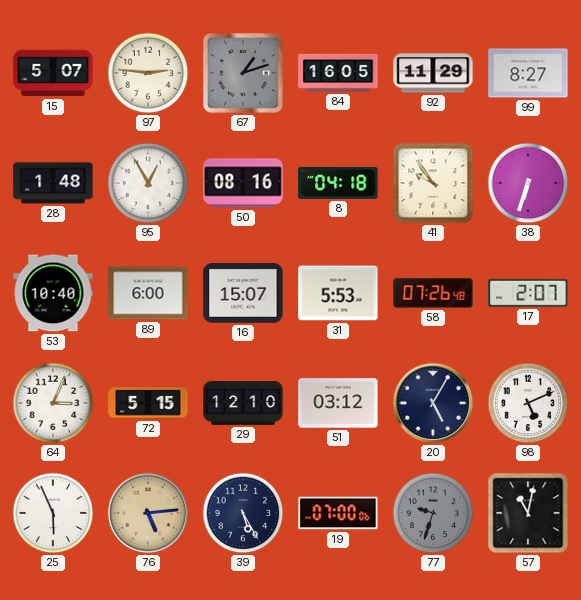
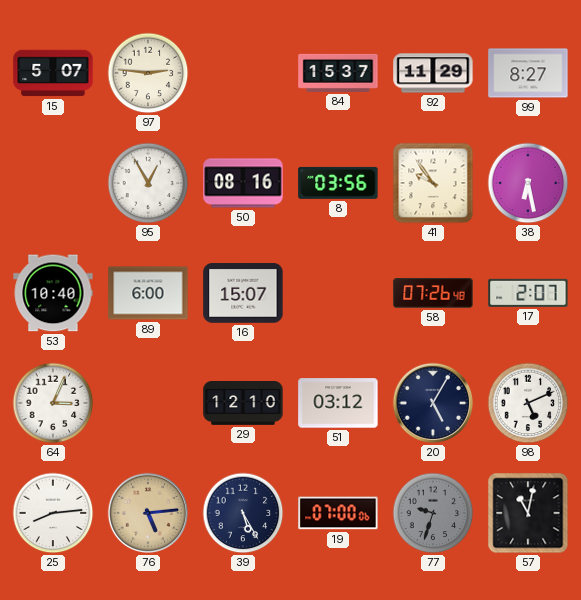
67: 1:12 -> none (243, 73)
84: 16:05 -> 15:37 (338, 73)
28: 1:48 -> none (53, 183)
8: 04:18 -> 03:56 (338, 183)
38: 6:33 -> 6:28 (528, 183)
31: 5:53 -> none (338, 293)
72: 5:15 -> none (148, 403)
25: 5:56 -> 8:14 (53, 513)
